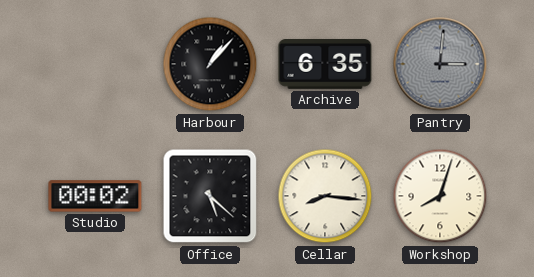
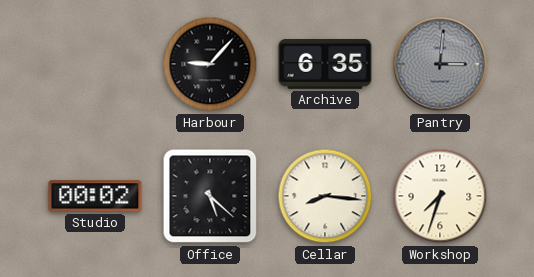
Harbour: 1:07 -> 9:07 (210, 64)
Workshop: 8:03 -> 7:33 (440, 196)
